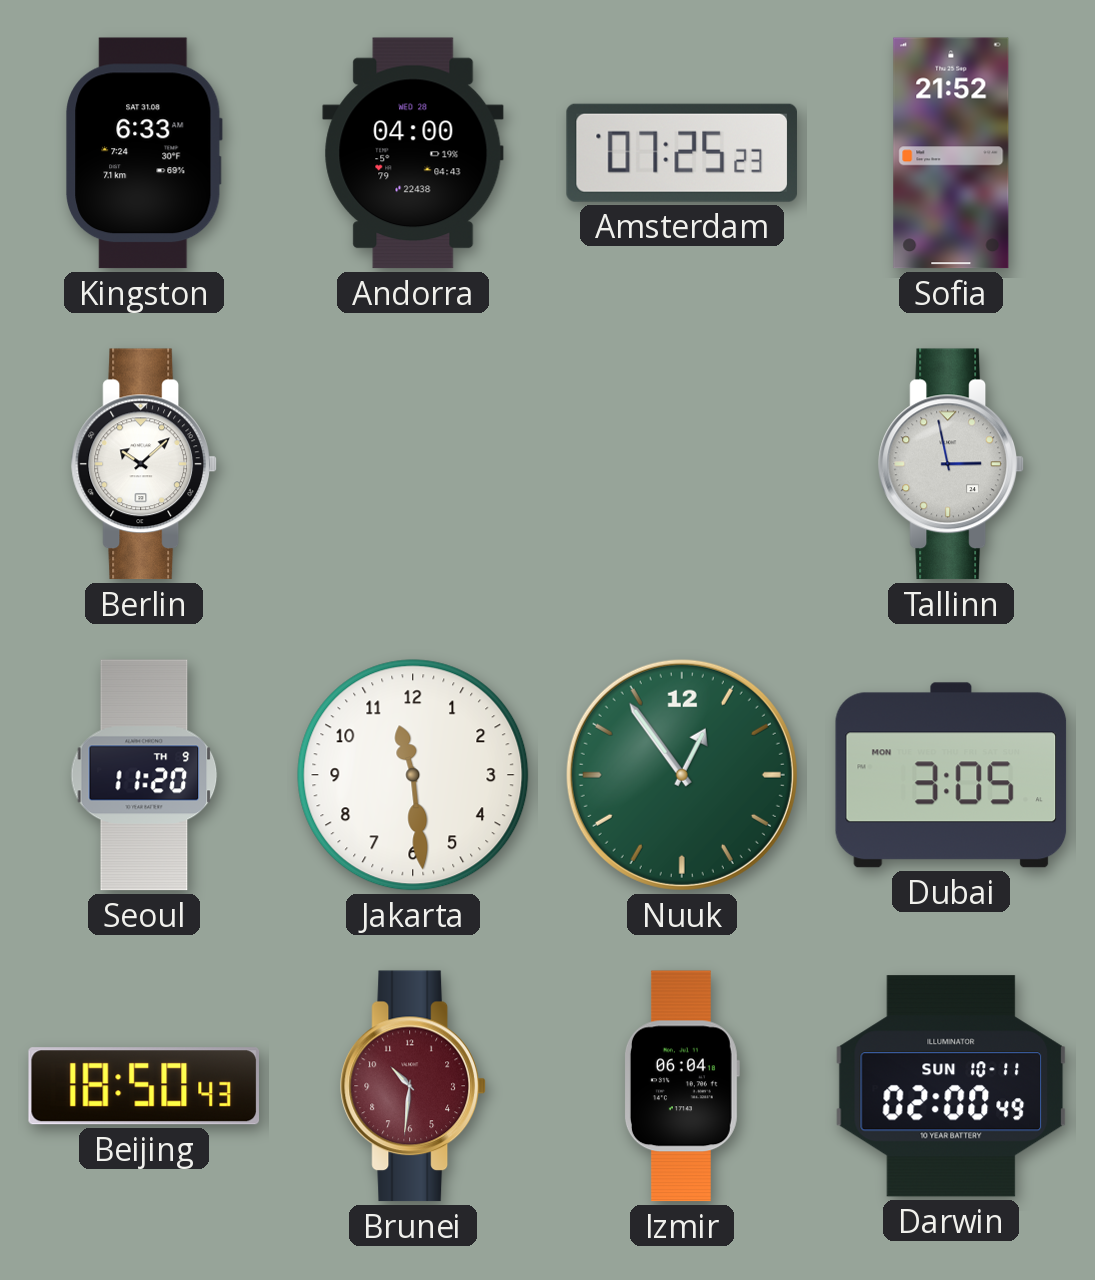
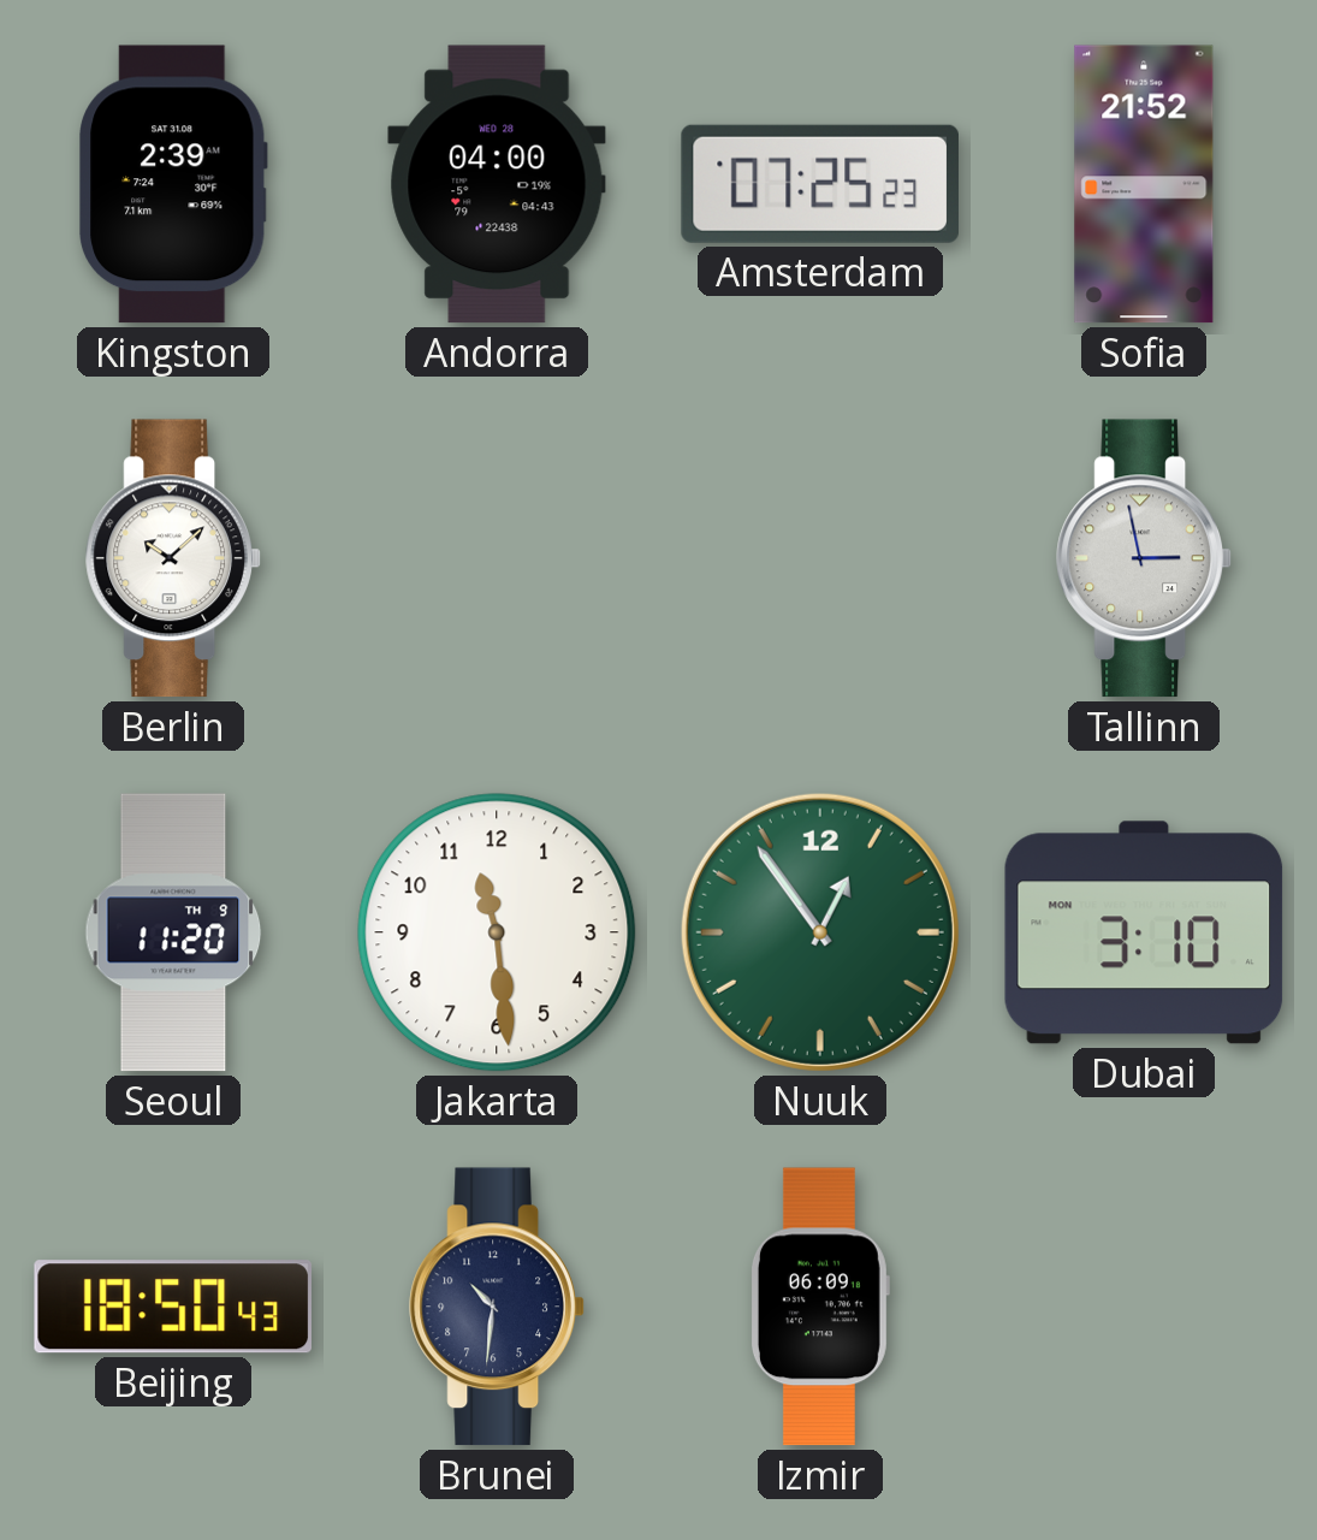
Kingston: 6:33 -> 2:39 (173, 184)
Dubai: 3:05 -> 3:10 (1144, 932)
Brunei dial: burgundy -> navy (497, 1307)
Izmir: 06:04 -> 06:09 (819, 1307)
Darwin: 02:00 -> none (951, 1086)
